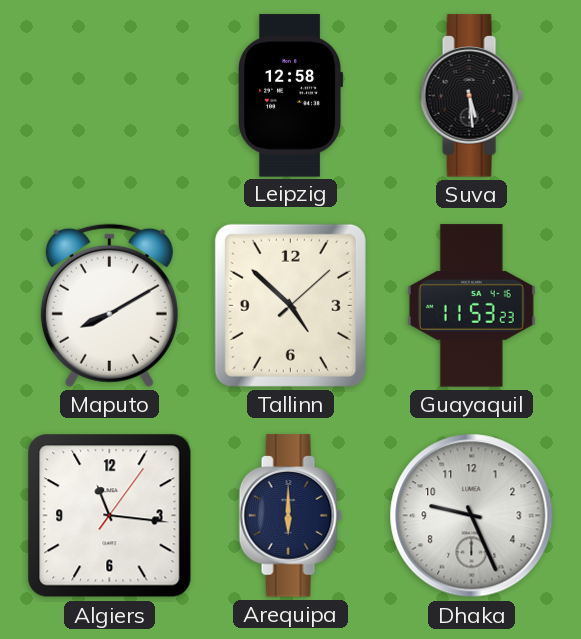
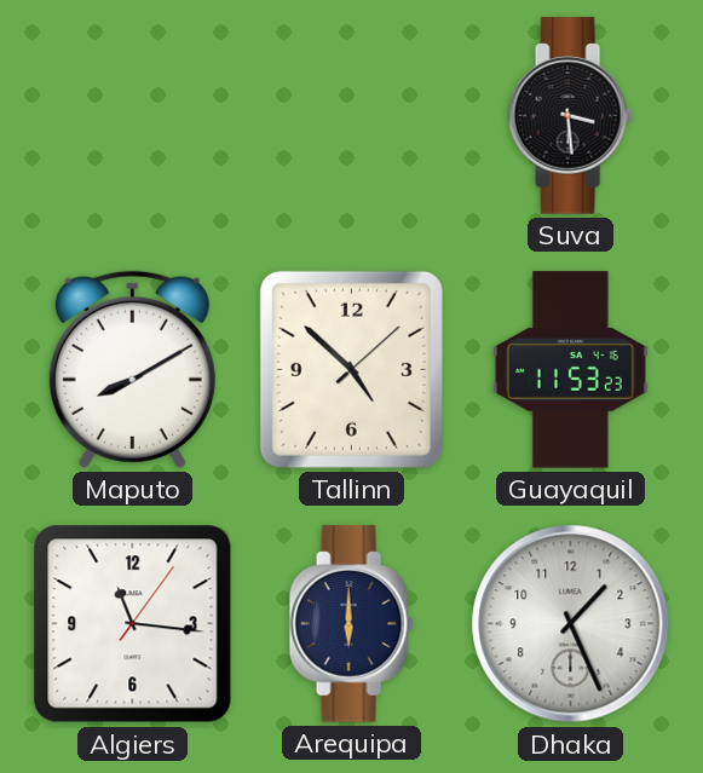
Leipzig: 12:58 -> none (291, 96)
Suva: 5:29 -> 3:29 (570, 116)
Dhaka: 9:26 -> 1:26 (571, 624)
